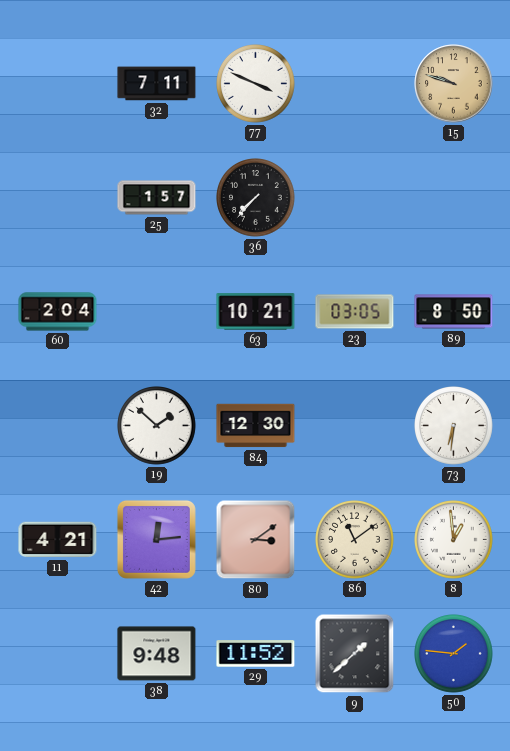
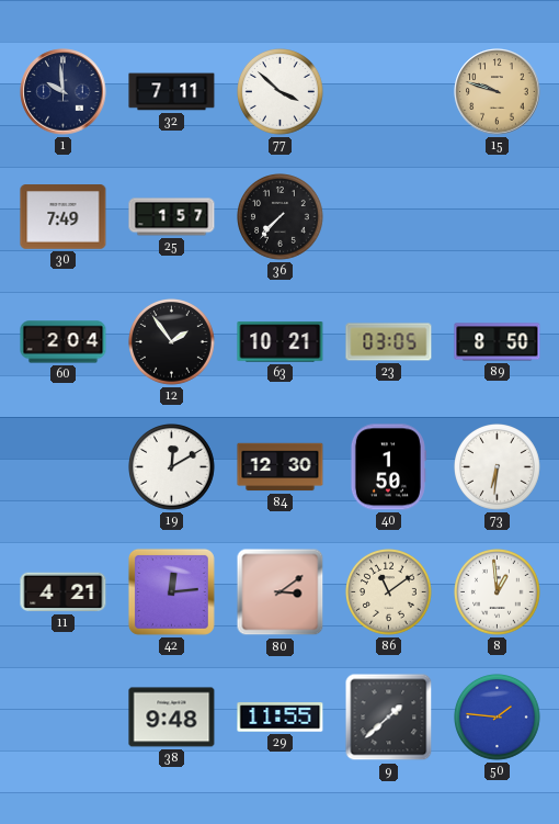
1: none -> 9:59 (64, 92)
77: 3:49 -> 3:52 (281, 92)
30: none -> 7:49 (64, 217)
12: none -> 1:54 (172, 342)
19: 1:52 -> 12:10 (172, 467)
40: none -> 1:50 (388, 467)
29: 11:52 -> 11:55 (281, 718)
